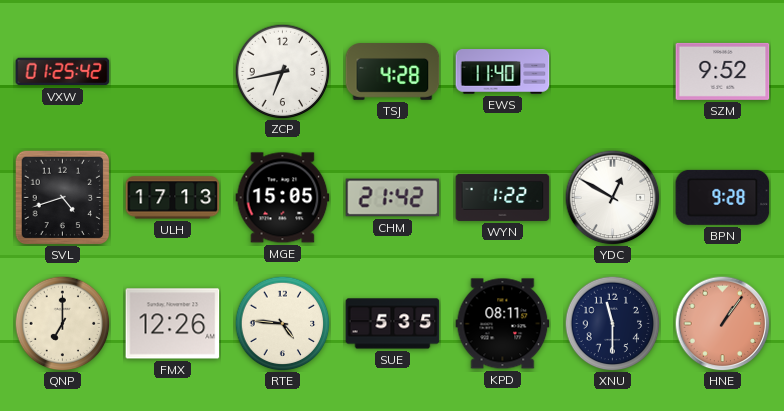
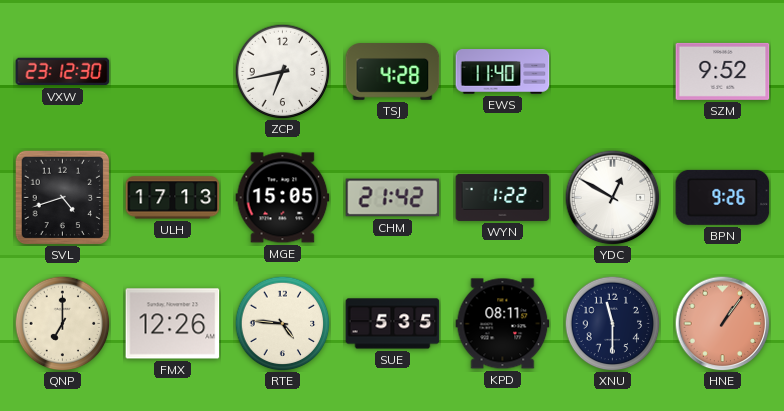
VXW: 01:25 -> 23:12 (63, 72)
BPN: 9:28 -> 9:26 (723, 197)
